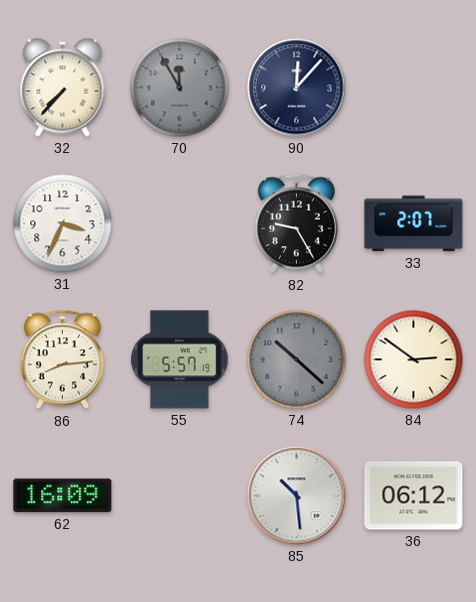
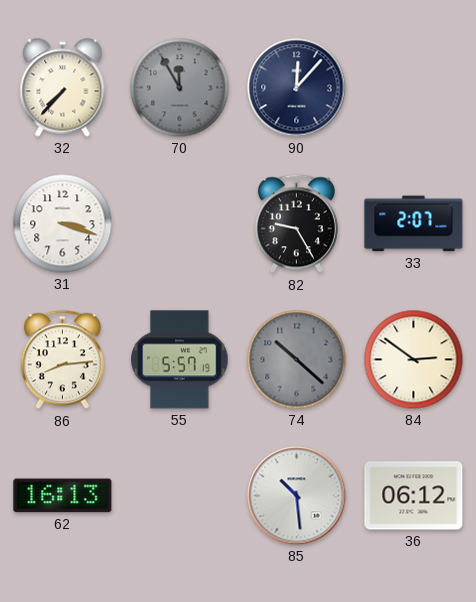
31: 3:34 -> 3:18 (63, 224)
62: 16:09 -> 16:13 (63, 496)
